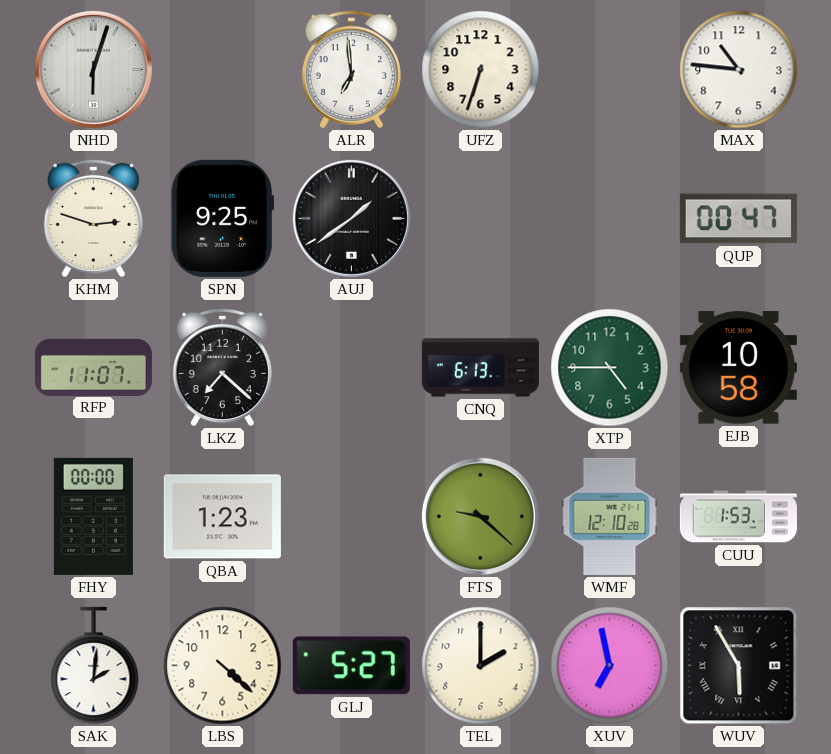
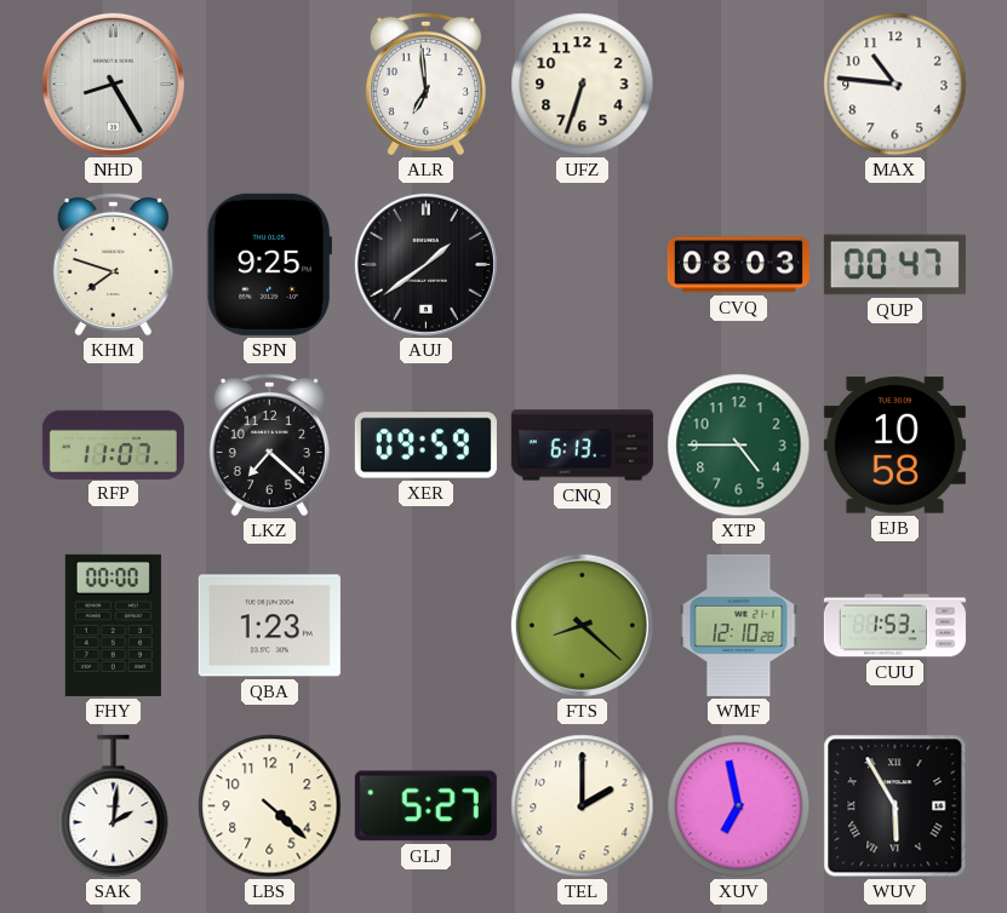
NHD: 6:03 -> 8:25 (113, 84)
KHM: 2:48 -> 7:48 (113, 264)
CVQ: none -> 08:03 (738, 265)
XER: none -> 09:59 (425, 446)
FTS: 9:22 -> 8:22 (582, 625)
